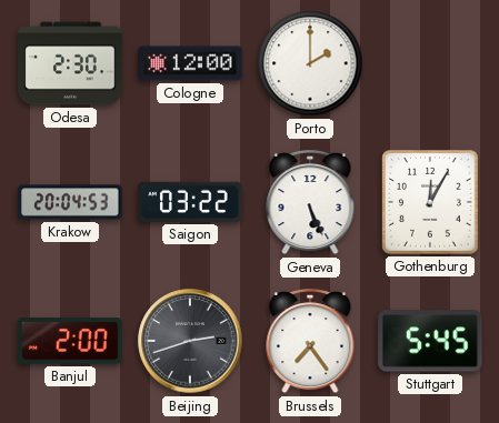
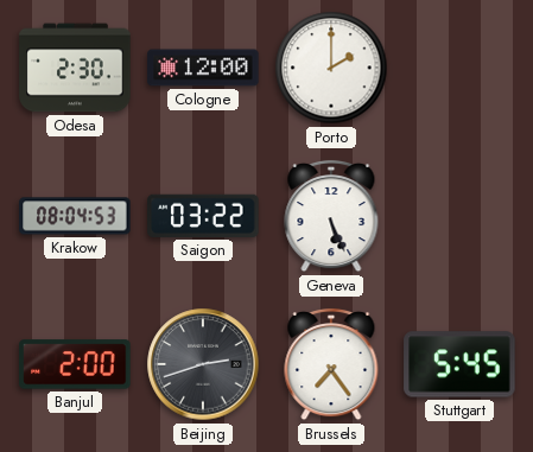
Krakow: 20:04 -> 08:04 (75, 216)
Gothenburg: 12:05 -> none (430, 203)
